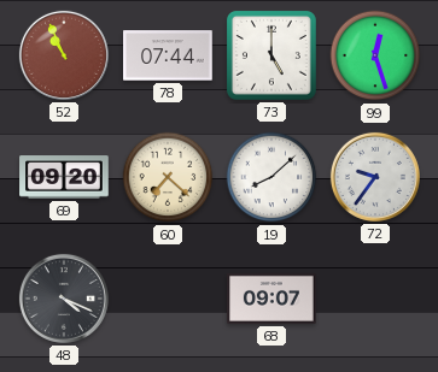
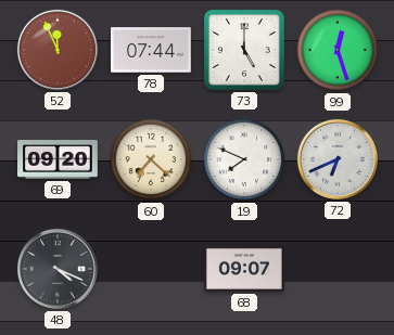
52: 10:56 -> 11:56 (58, 50)
19: 8:08 -> 7:49 (244, 159)
72: 9:36 -> 6:41 (338, 159)
